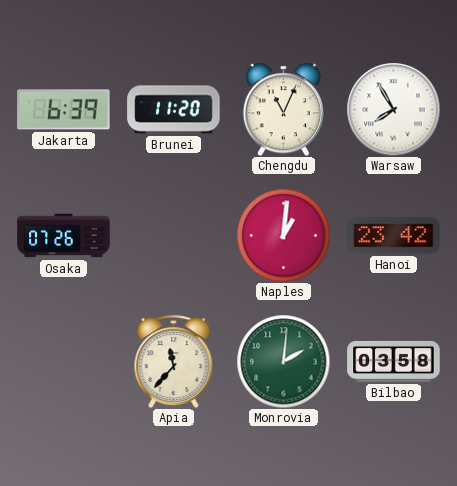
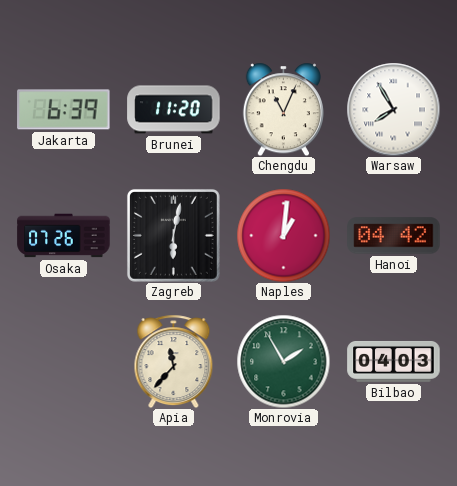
Zagreb: none -> 6:02 (173, 235)
Hanoi: 23:42 -> 04:42 (394, 236)
Monrovia: 2:01 -> 1:55 (283, 361)
Bilbao: 03:58 -> 04:03 (394, 361)
